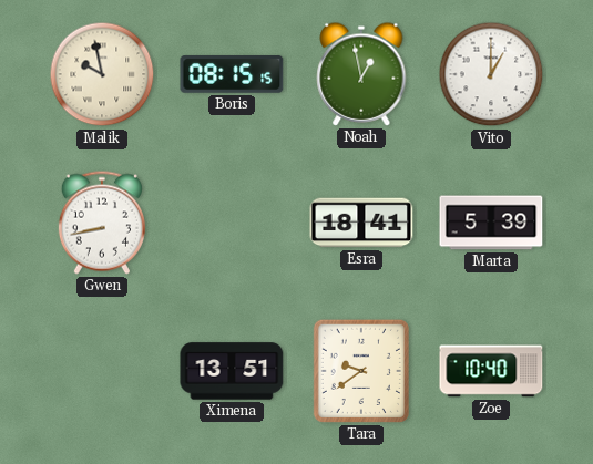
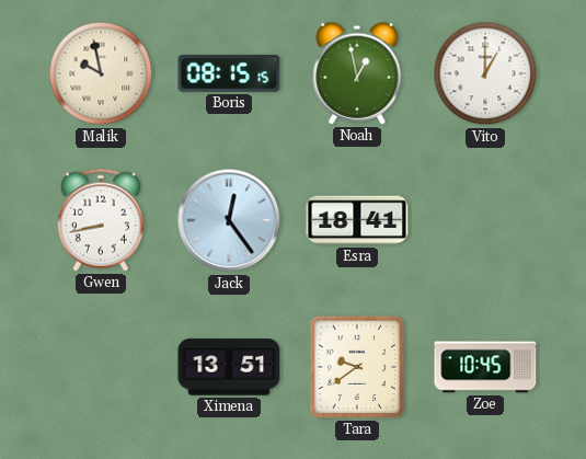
Jack: none -> 12:24 (229, 220)
Marta: 5:39 -> none (491, 223)
Zoe: 10:40 -> 10:45 (485, 367)
